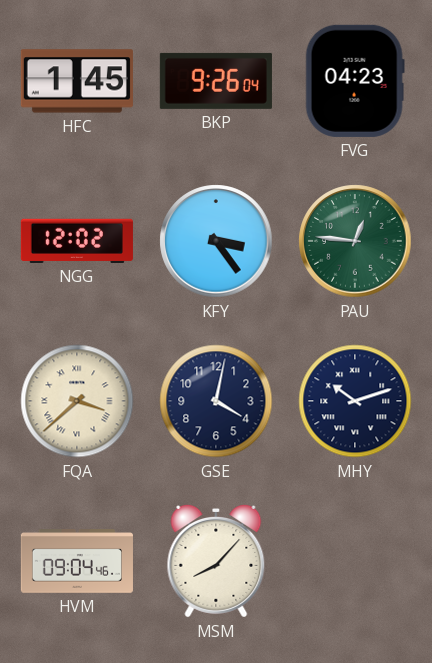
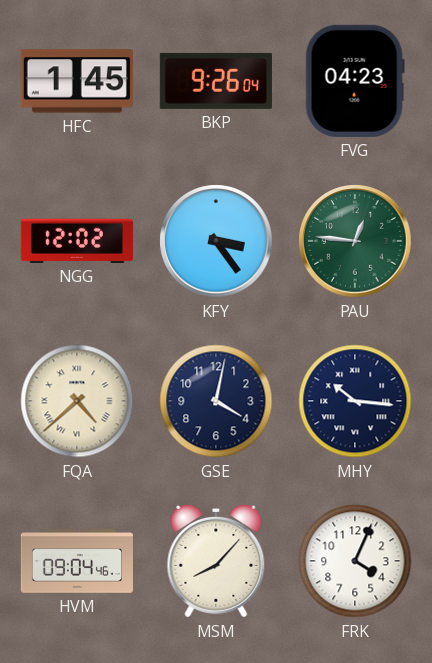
FQA: 3:38 -> 4:38 (77, 401)
MHY: 10:12 -> 10:16 (355, 401)
FRK: none -> 4:04 (355, 561)
